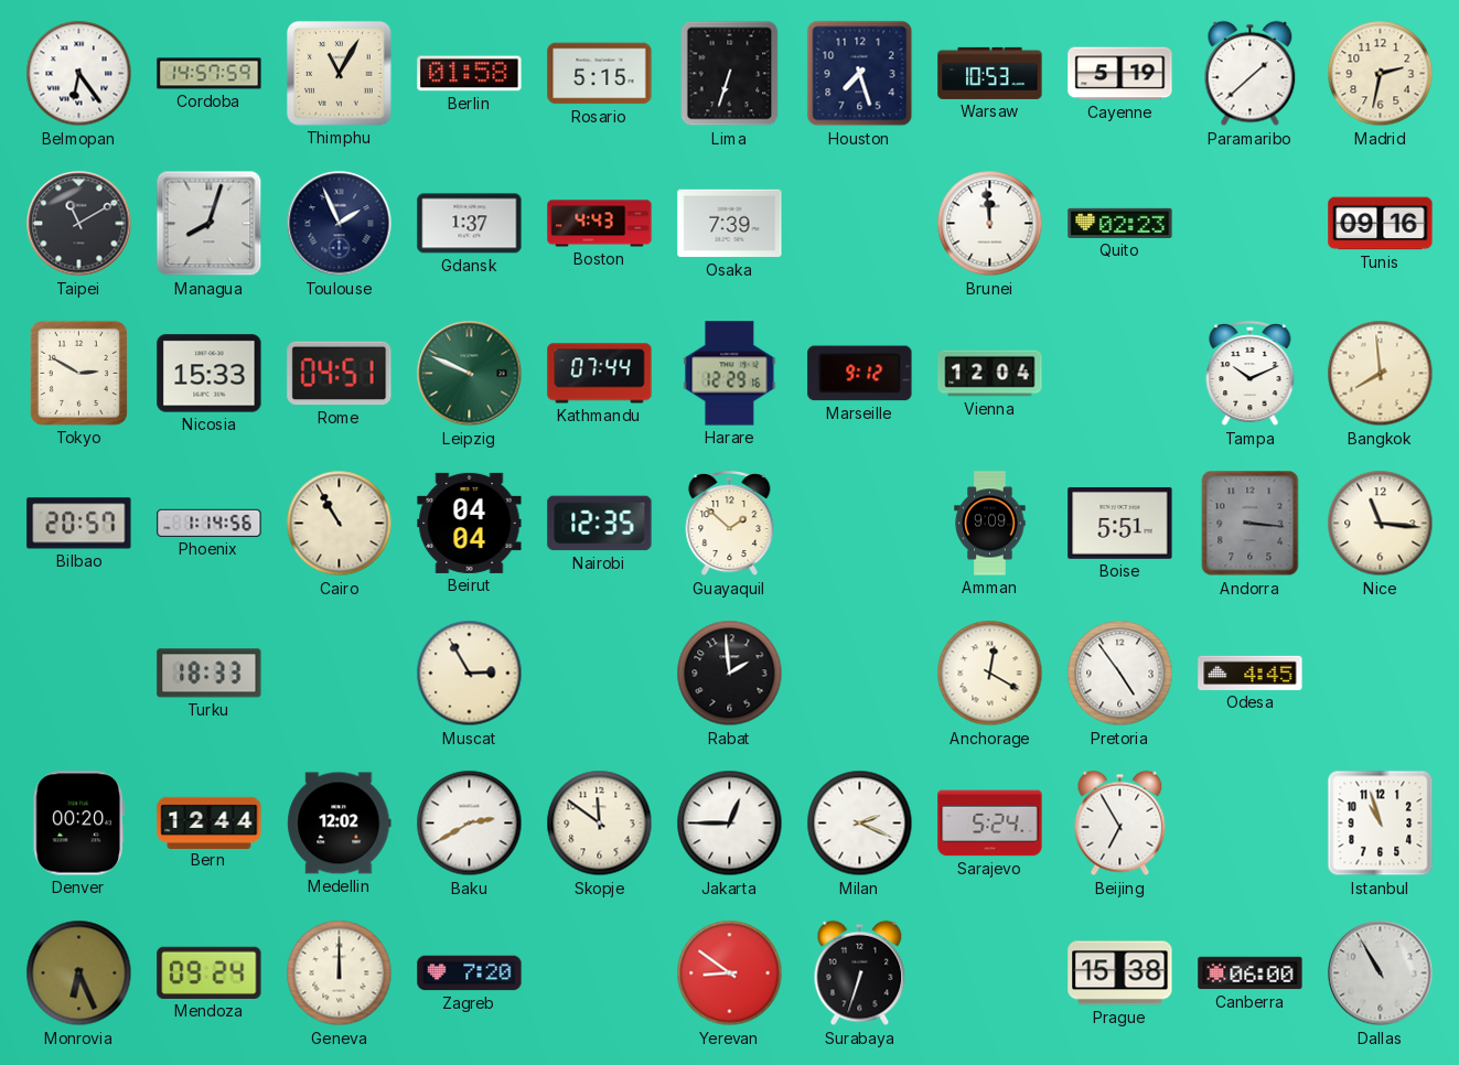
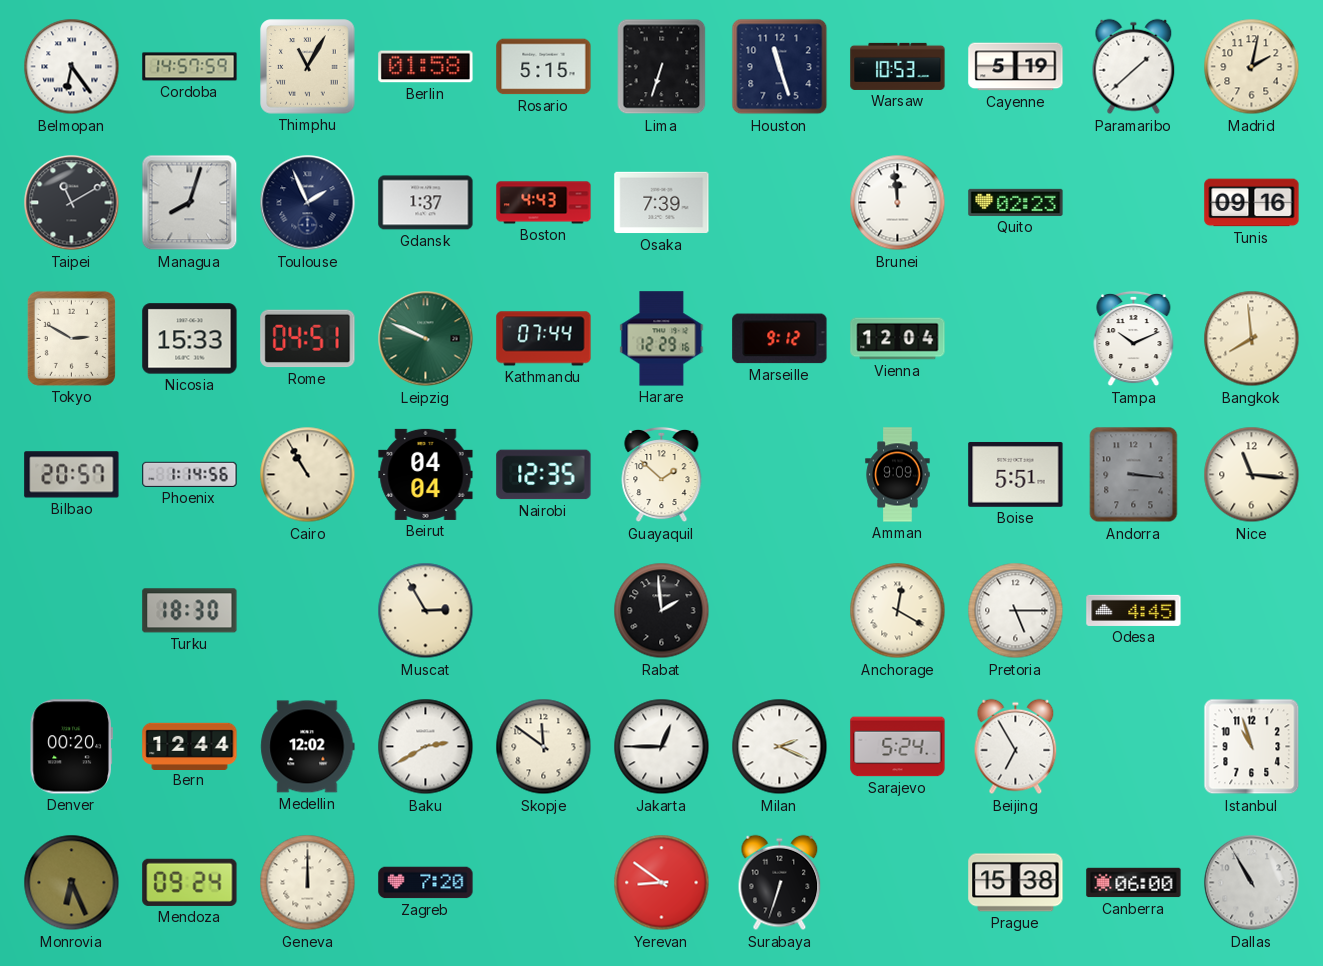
Houston: 7:27 -> 11:27 (780, 67)
Madrid: 2:32 -> 2:02 (1252, 67)
Turku: 18:33 -> 18:30 (190, 611)
Pretoria: 4:54 -> 5:15 (1016, 611)
